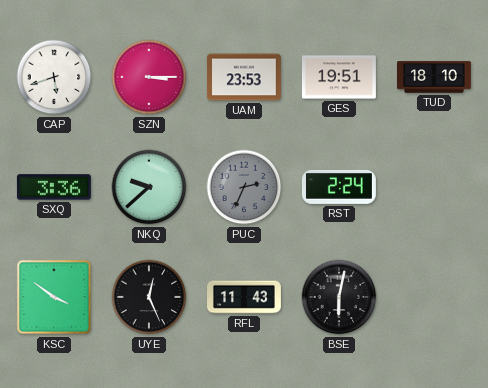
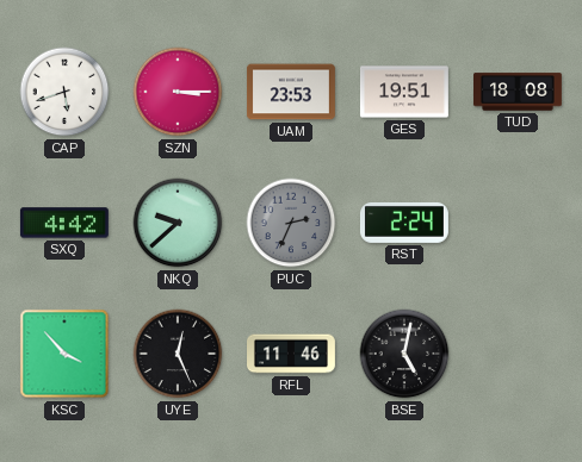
TUD: 18:10 -> 18:08 (519, 92)
SXQ: 3:36 -> 4:42 (64, 223)
KSC: 3:51 -> 3:53 (64, 354)
RFL: 11:43 -> 11:46 (292, 354)
BSE: 6:02 -> 5:02 (404, 354)
